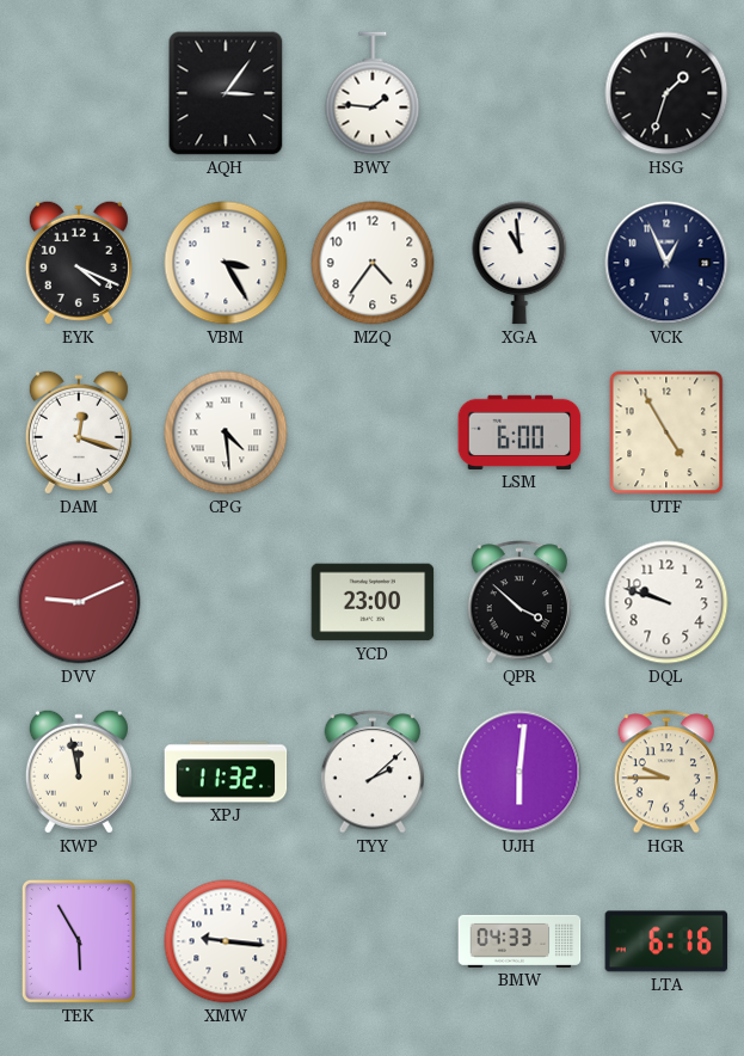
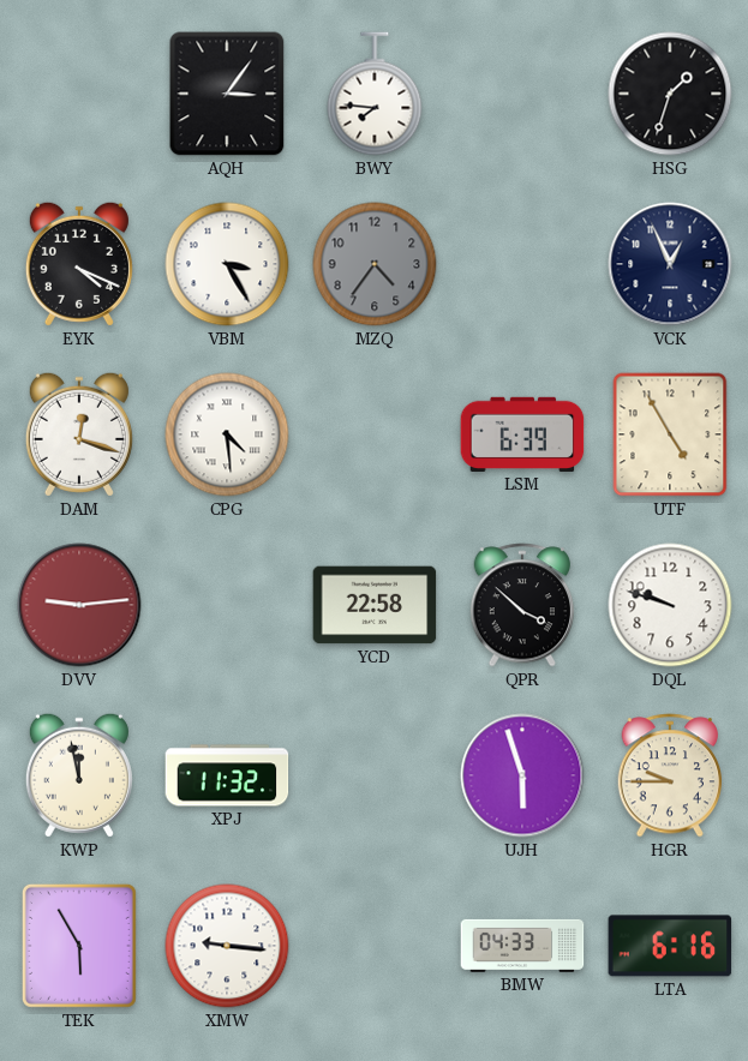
BWY: 1:46 -> 7:46 (375, 94)
MZQ dial: white -> grey (375, 264)
XGA: 10:59 -> none (519, 263)
LSM: 6:00 -> 6:39 (522, 434)
DVV: 9:11 -> 9:14 (79, 605)
YCD: 23:00 -> 22:58 (375, 605)
TYY: 2:08 -> none (373, 772)
UJH: 6:01 -> 5:57 (522, 775)
